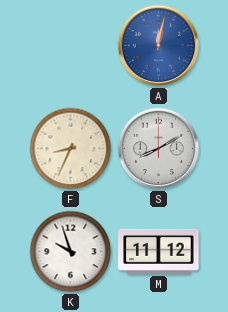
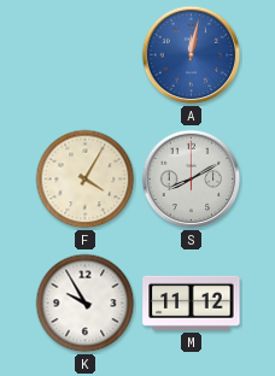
F: 8:34 -> 4:05 (86, 180)
K: 9:57 -> 9:55 (86, 304)
